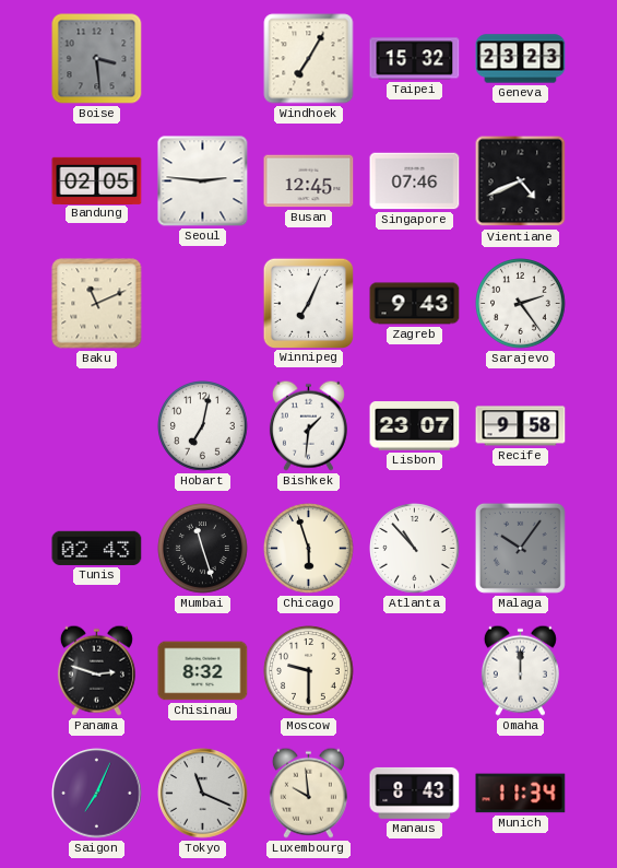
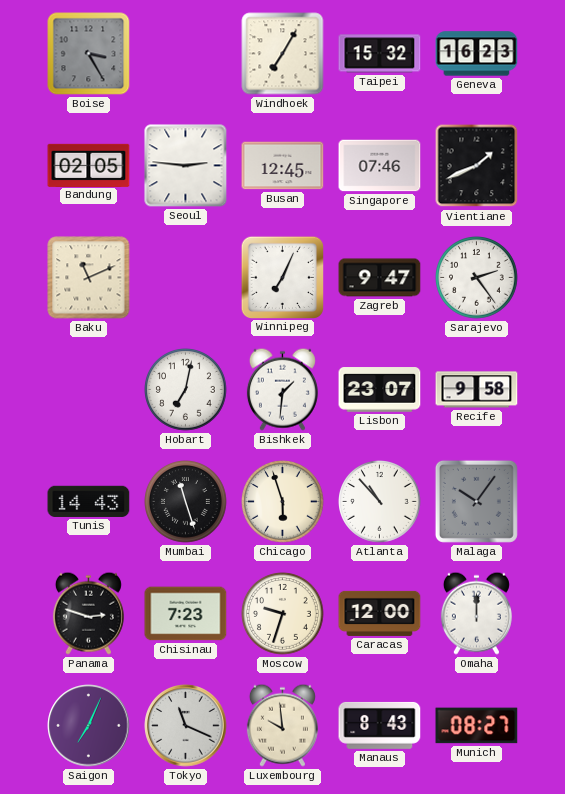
Boise: 3:29 -> 3:25 (89, 54)
Geneva: 23:23 -> 16:23 (477, 54)
Vientiane: 4:41 -> 1:41 (477, 166)
Zagreb: 9:43 -> 9:47 (380, 278)
Tunis: 02:43 -> 14:43 (89, 501)
Chisinau: 8:32 -> 7:23 (186, 614)
Moscow: 9:30 -> 9:33 (283, 614)
Caracas: none -> 12:00 (380, 613)
Munich: 11:34 -> 08:27 (477, 726)
